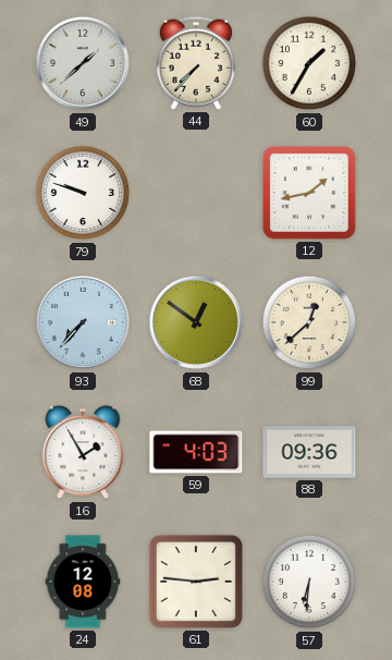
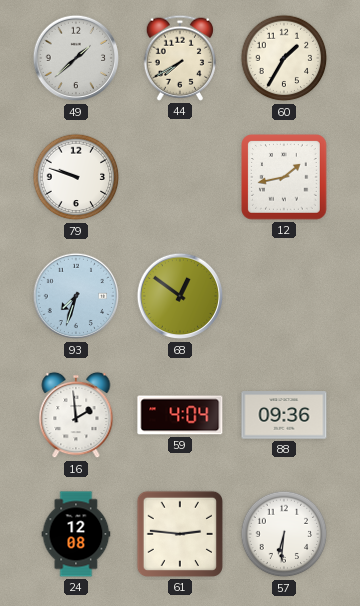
44: 7:37 -> 7:40 (179, 58)
93: 7:37 -> 7:33 (76, 296)
99: 12:38 -> none (309, 322)
16: 1:55 -> 1:59 (76, 415)
59: 4:03 -> 4:04 (180, 415)
